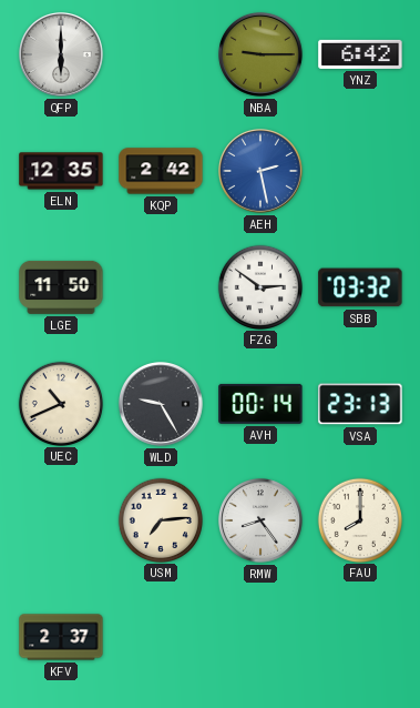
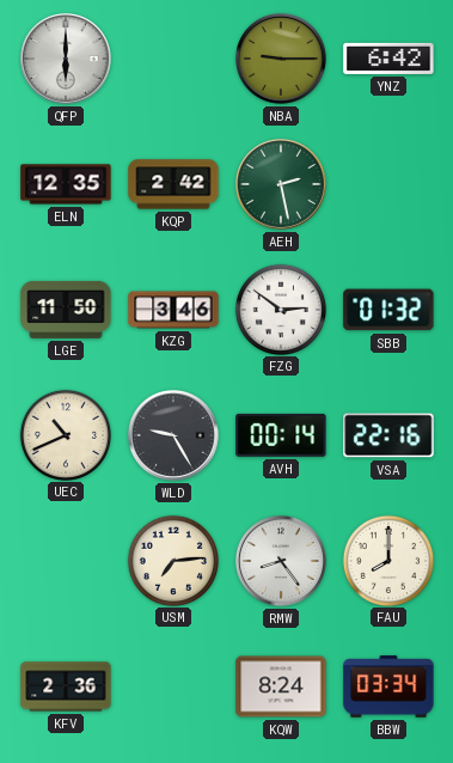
AEH dial: blue -> green (282, 185)
KZG: none -> 3:46 (173, 310)
SBB: 03:32 -> 01:32 (388, 310)
VSA: 23:13 -> 22:16 (388, 435)
KFV: 2:37 -> 2:36 (66, 686)
KQW: none -> 8:24 (281, 686)
BBW: none -> 03:34 (388, 686)
